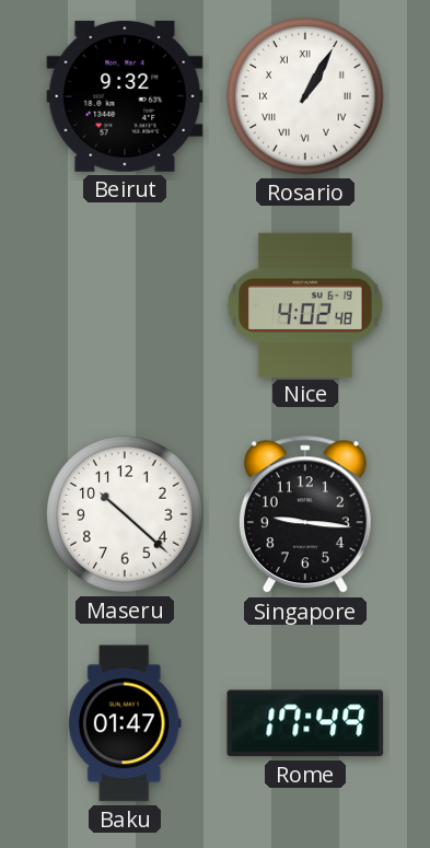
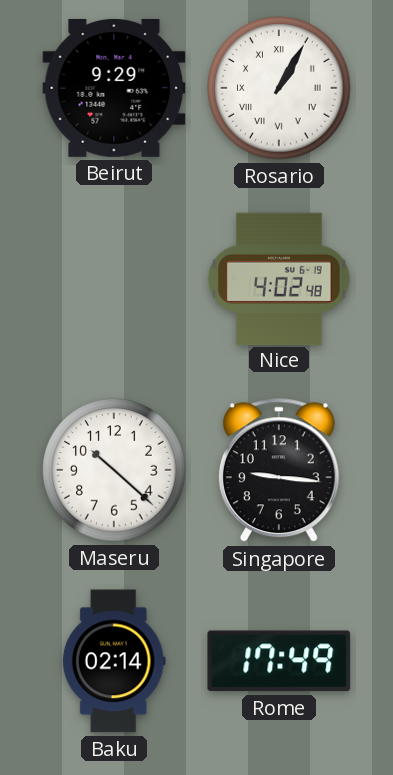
Beirut: 9:32 -> 9:29 (114, 88)
Baku: 01:47 -> 02:14 (114, 661)
